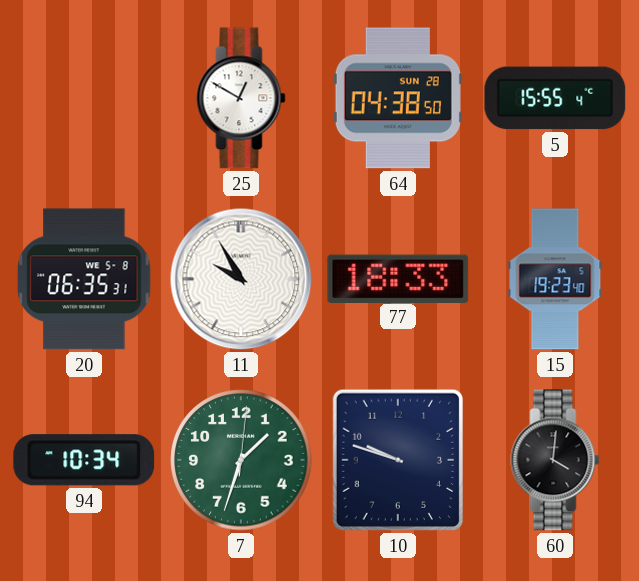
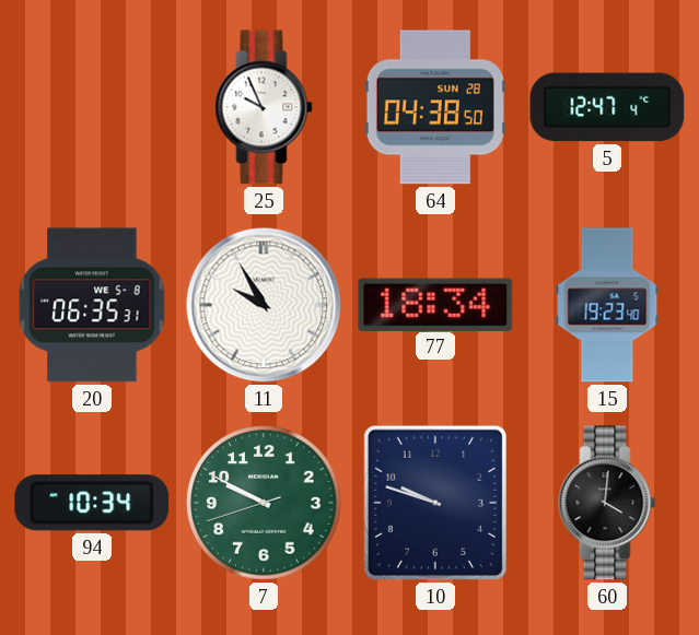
25: 12:50 -> 9:56 (264, 107)
5: 15:55 -> 12:47 (607, 107)
77: 18:33 -> 18:34 (435, 304)
7: 1:33 -> 9:49 (264, 503)
